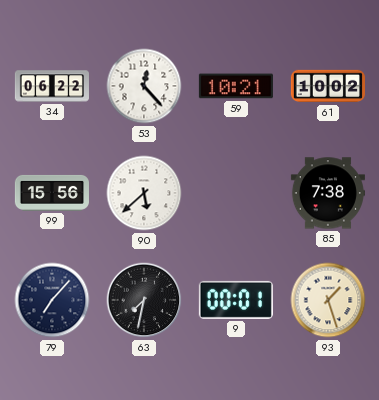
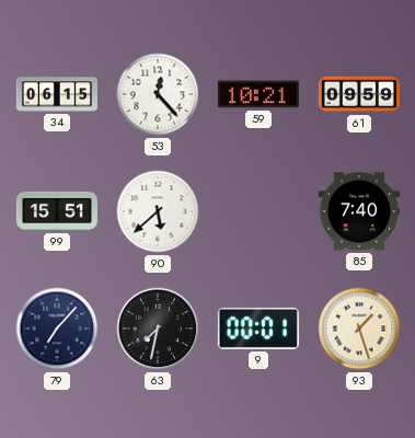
34: 06:22 -> 06:15 (57, 94)
61: 10:02 -> 09:59 (359, 94)
99: 15:56 -> 15:51 (57, 211)
85: 7:38 -> 7:40 (359, 211)
